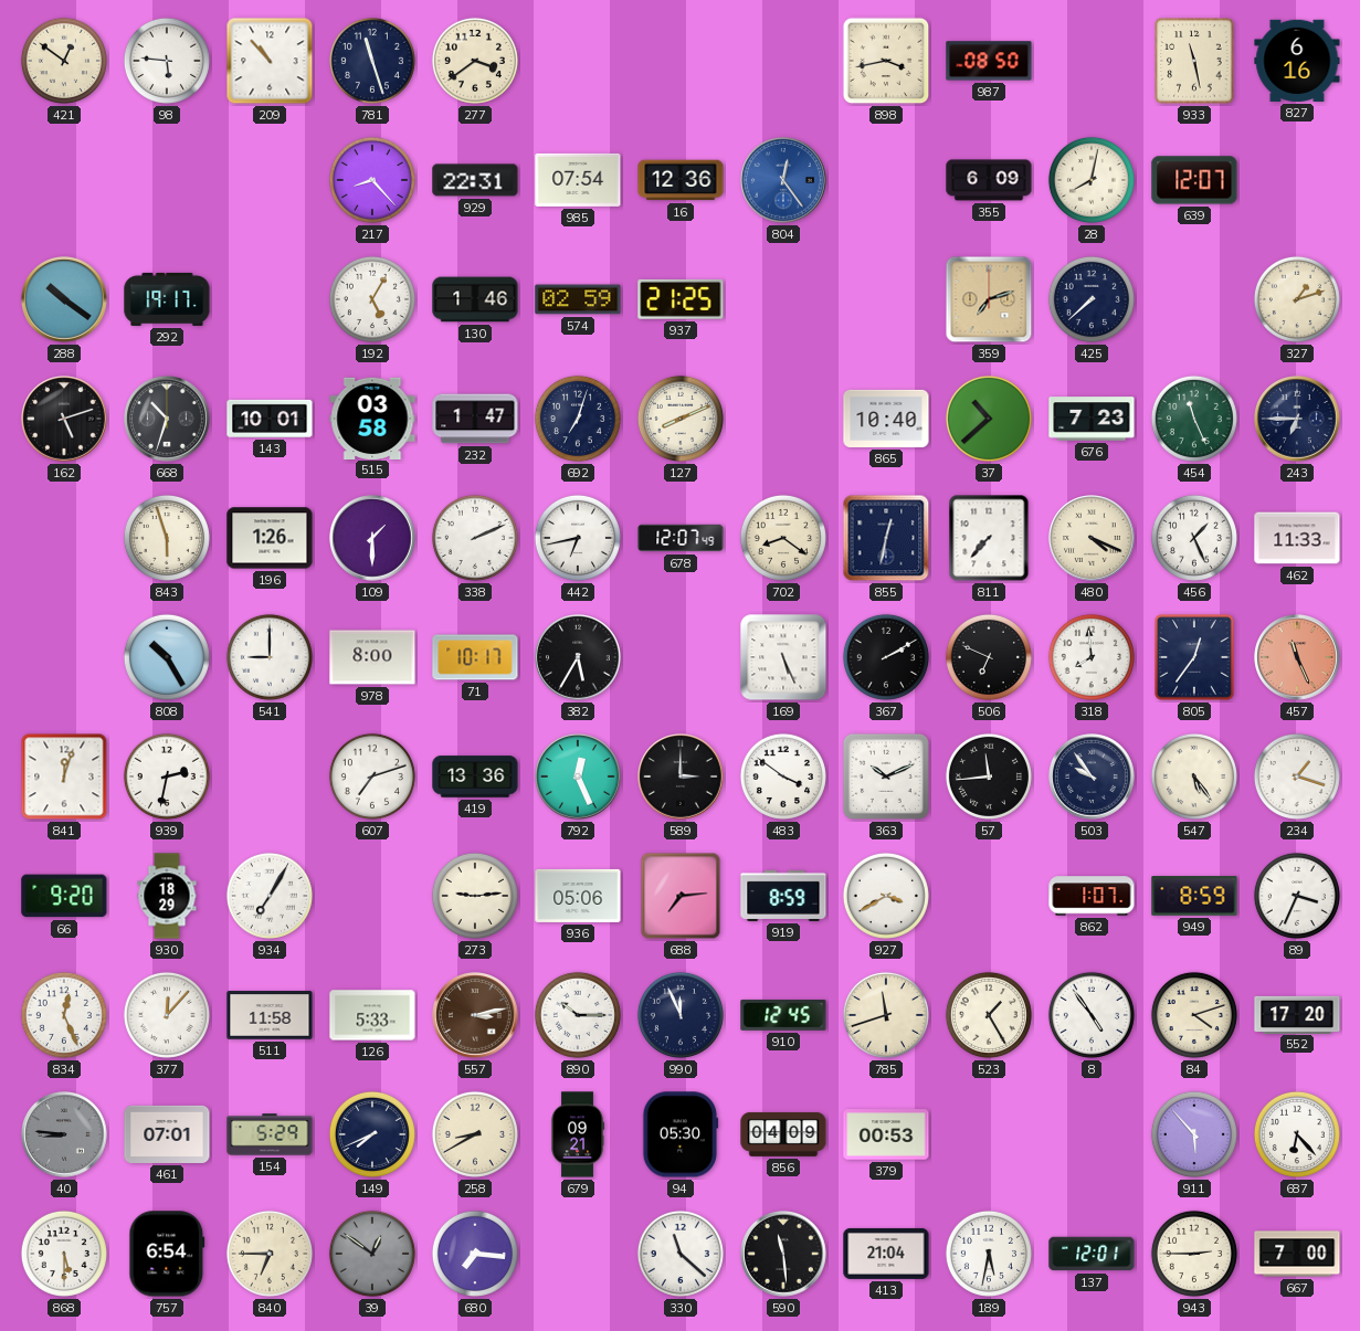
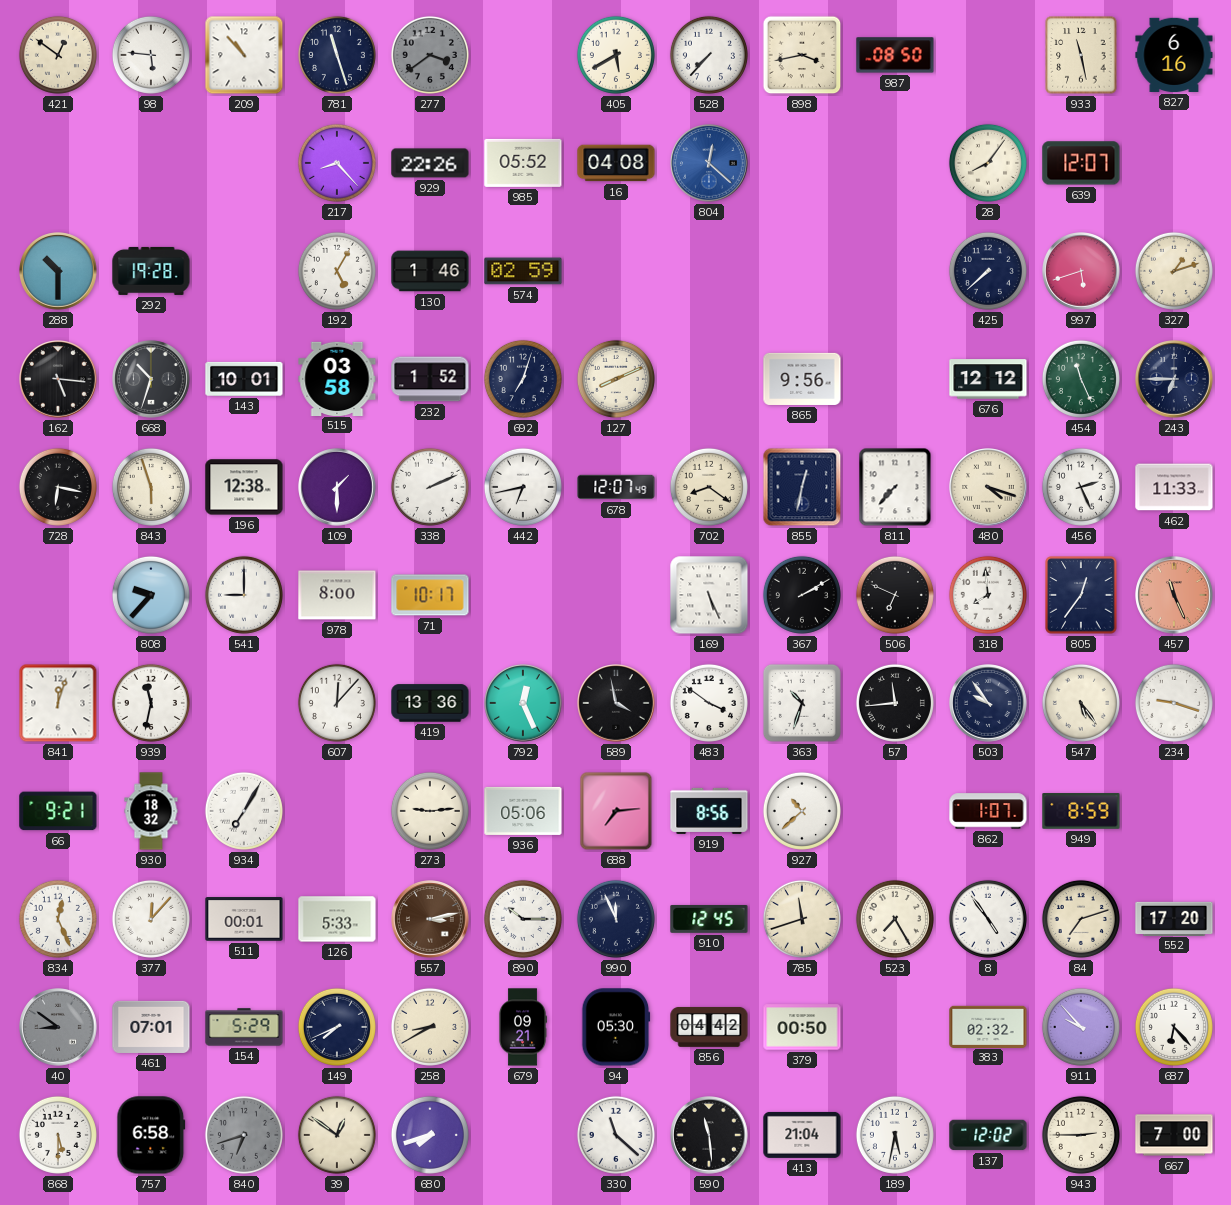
277 dial: cream -> grey (430, 55)
405: none -> 5:40 (616, 55)
528: none -> 7:37 (709, 55)
929: 22:31 -> 22:26 (430, 163)
985: 07:54 -> 05:52 (523, 163)
16: 12:36 -> 04:08 (616, 163)
804: 12:24 -> 12:22 (709, 163)
355: 6:09 -> none (989, 180)
28: 8:02 -> 8:06 (988, 163)
288: 10:21 -> 10:30 (58, 271)
292: 19:17 -> 19:28 (151, 271)
937: 21:25 -> none (681, 299)
359: 7:12 -> none (989, 299)
997: none -> 5:42 (1081, 271)
162: 5:12 -> 5:16 (58, 379)
232: 1:47 -> 1:52 (430, 379)
865: 10:40 -> 9:56 (802, 379)
37: 10:38 -> none (989, 419)
676: 7:23 -> 12:12 (988, 379)
728: none -> 6:17 (58, 487)
196: 1:26 -> 12:38 (244, 487)
480: 4:19 -> 4:18 (988, 487)
456: 1:26 -> 2:26 (1081, 487)
808: 10:25 -> 9:37 (151, 595)
382: 5:35 -> none (578, 657)
939: 2:32 -> 11:32 (151, 703)
607: 7:12 -> 12:07 (337, 703)
589: 3:00 -> 3:58 (616, 703)
363: 10:11 -> 10:33 (802, 703)
234: 1:18 -> 9:18 (1174, 703)
66: 9:20 -> 9:21 (58, 811)
930: 18:29 -> 18:32 (151, 811)
919: 8:59 -> 8:56 (709, 811)
927: 3:40 -> 10:38 (802, 811)
89: 3:34 -> none (1297, 896)
511: 11:58 -> 00:01 (244, 919)
523: 1:25 -> 7:25 (895, 919)
84: 4:12 -> 7:12 (1081, 919)
40: 8:46 -> 8:51 (58, 1027)
856: 04:09 -> 04:42 (709, 1027)
379: 00:53 -> 00:50 (802, 1027)
383: none -> 02:32 (988, 1026)
911: 5:53 -> 9:53 (1081, 1027)
757: 6:54 -> 6:58 (151, 1135)
840: 6:45 -> 6:42 (244, 1135)
840 dial: cream -> grey (244, 1135)
39 dial: grey -> cream (337, 1135)
680: 7:16 -> 7:42 (430, 1135)
137: 12:01 -> 12:02 (988, 1135)
